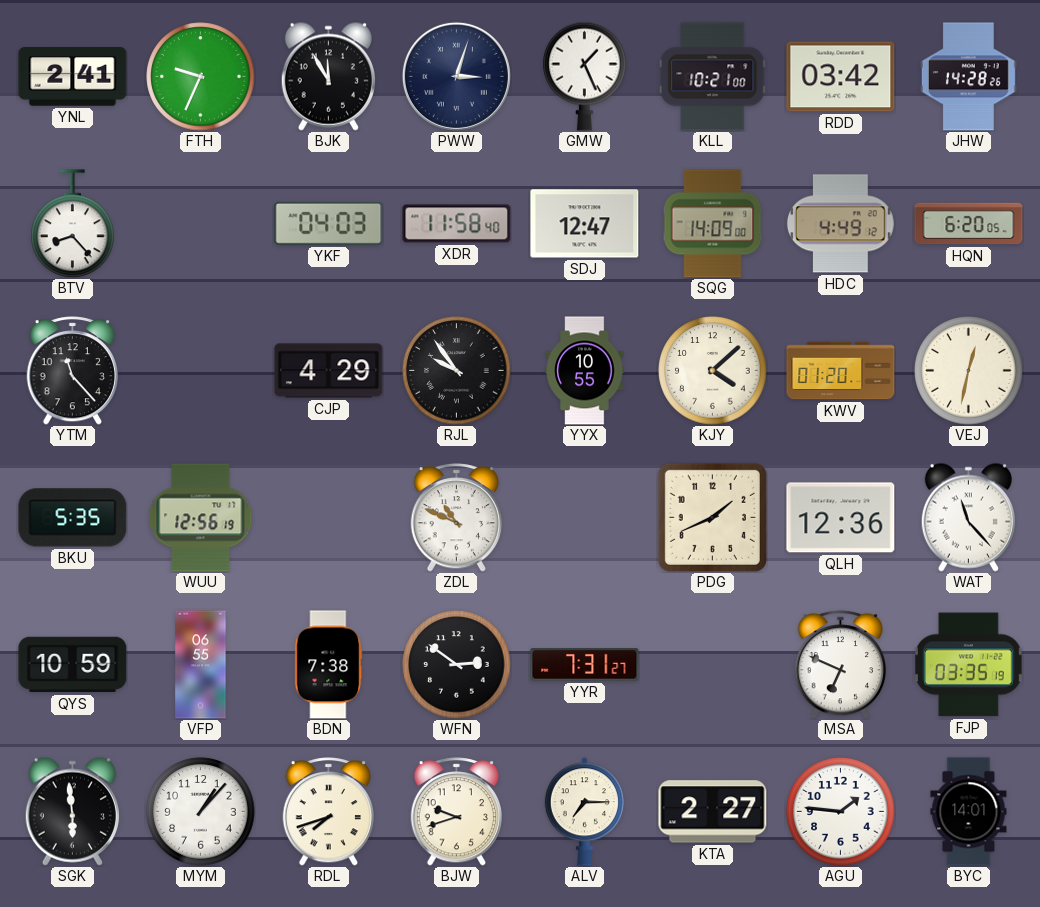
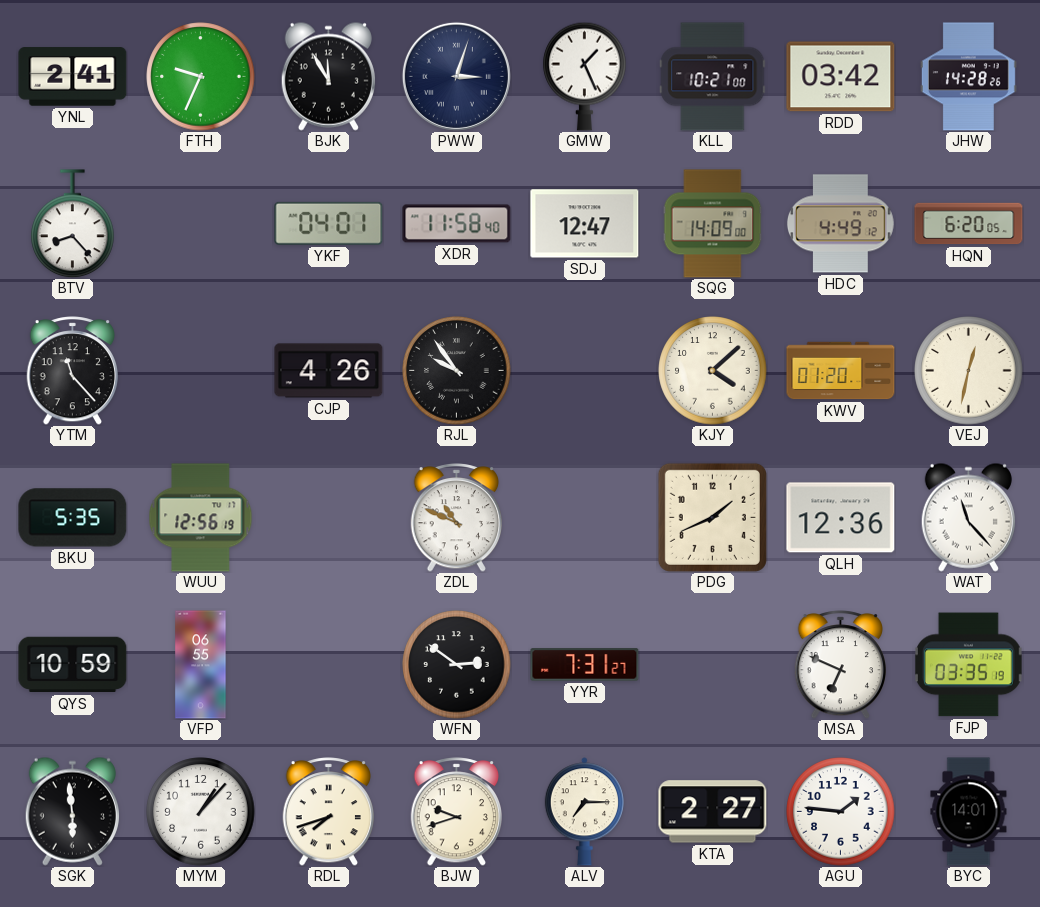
YKF: 04:03 -> 04:01 (329, 223)
CJP: 4:29 -> 4:26 (329, 371)
YYX: 10:55 -> none (585, 371)
BDN: 7:38 -> none (329, 665)
